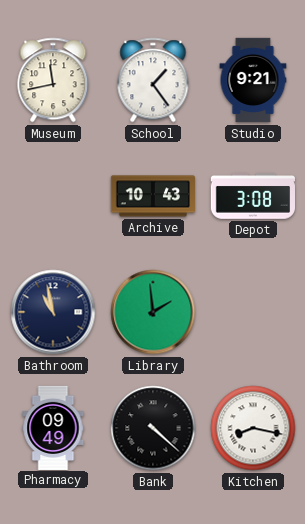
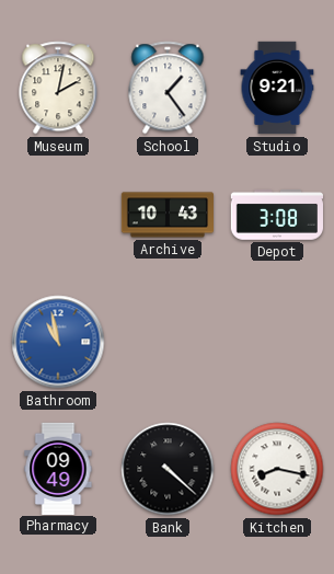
Museum: 11:43 -> 2:02 (58, 88)
Bathroom dial: navy -> blue (58, 342)
Library: 1:59 -> none (153, 312)
